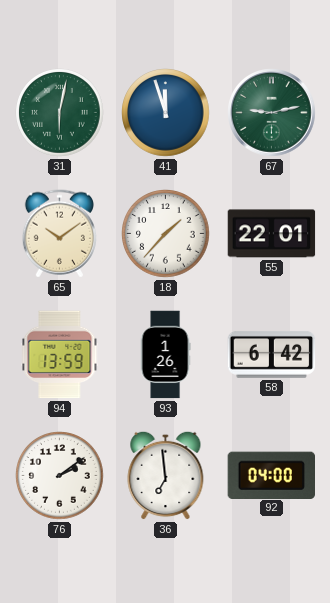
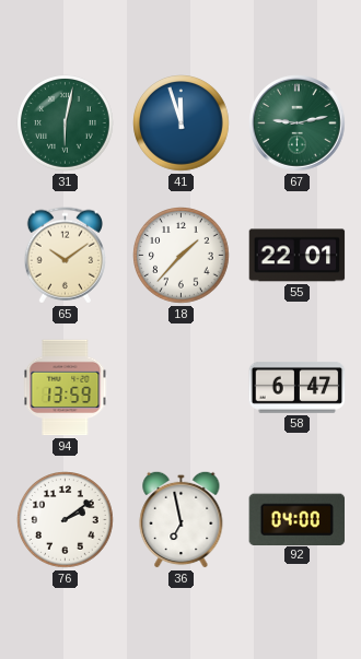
93: 1:26 -> none (165, 355)
58: 6:42 -> 6:47 (298, 387)
36: 6:59 -> 6:58 (182, 519)
